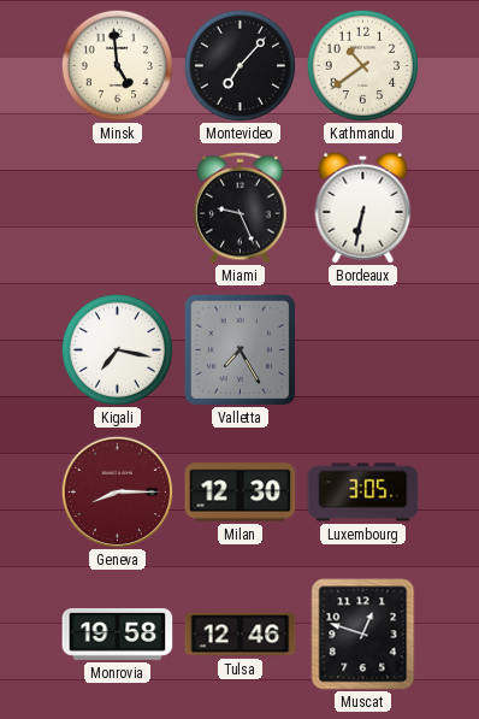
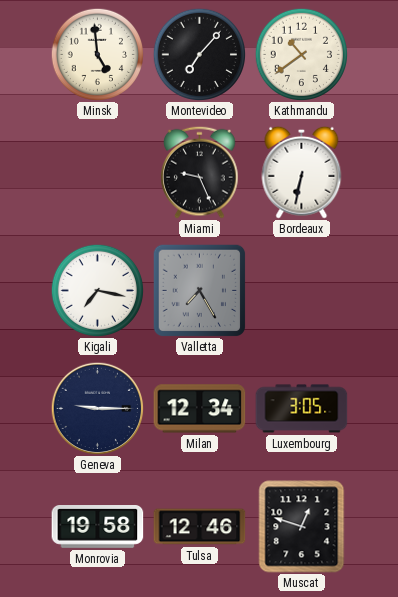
Geneva: 8:15 -> 9:15 (97, 408)
Geneva dial: burgundy -> navy (97, 408)
Milan: 12:30 -> 12:34 (200, 409)
